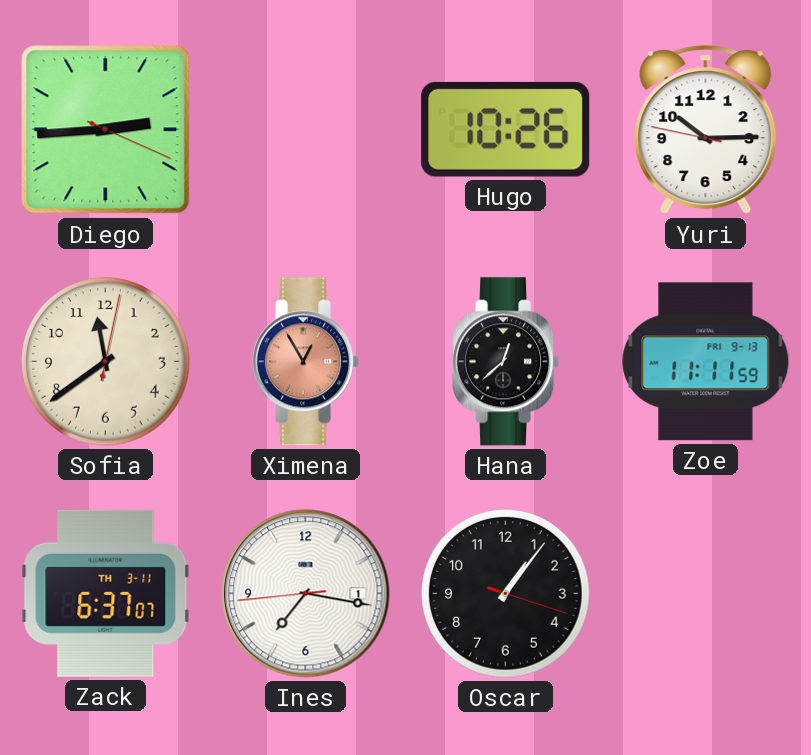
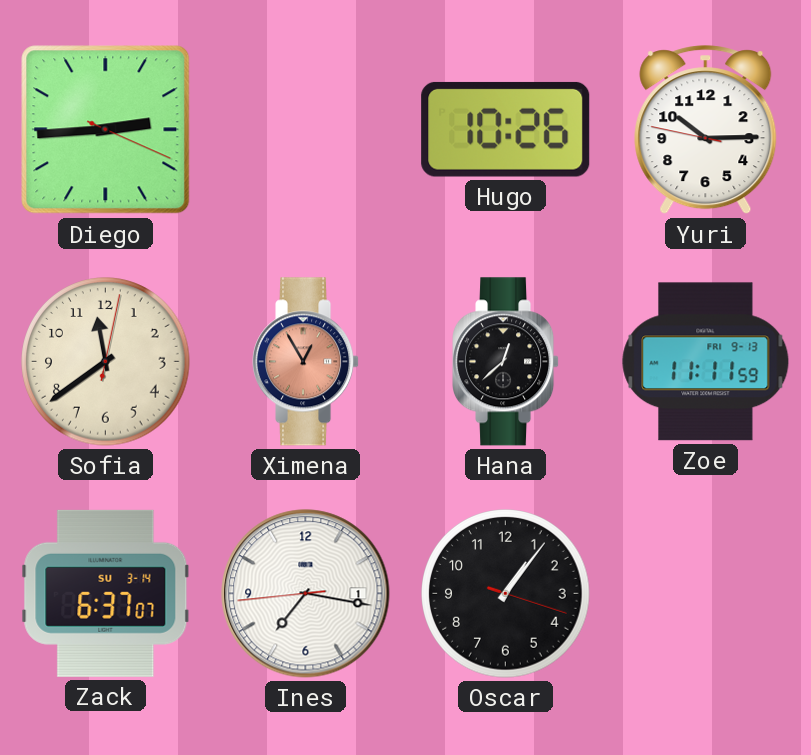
Zack date: TH 3-11 -> SU 3-14 (106, 593)
